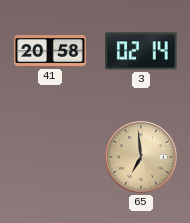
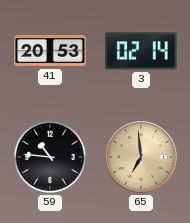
41: 20:58 -> 20:53 (50, 52)
59: none -> 10:46 (50, 157)
